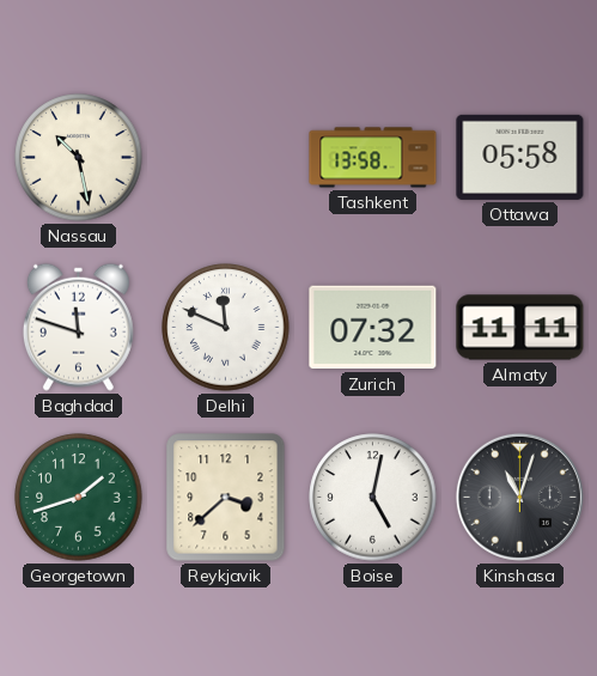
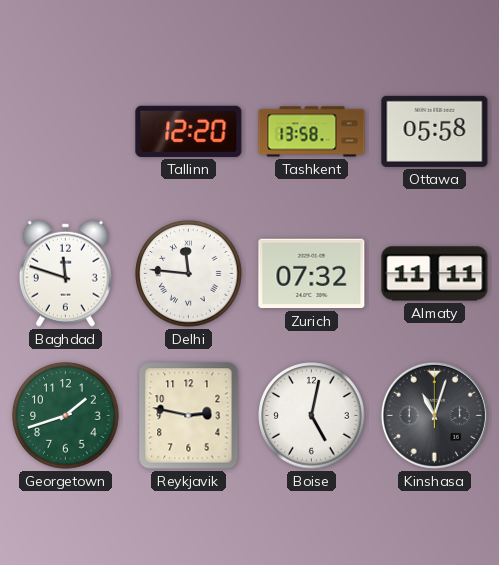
Nassau: 10:28 -> none (79, 158)
Tallinn: none -> 12:20 (189, 131)
Delhi: 11:49 -> 11:46 (189, 274)
Reykjavik: 3:38 -> 2:47 (189, 416)
